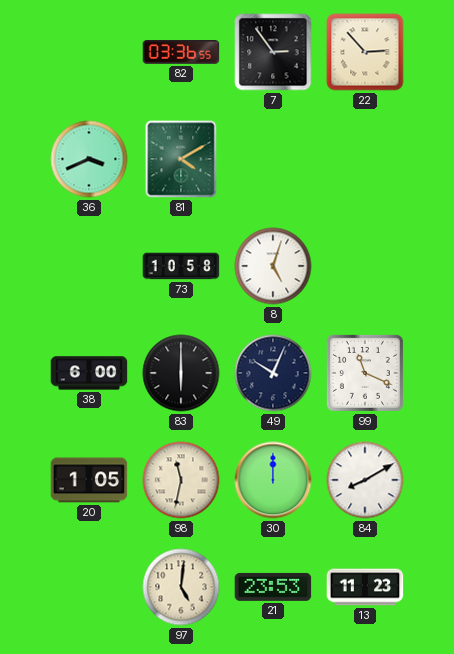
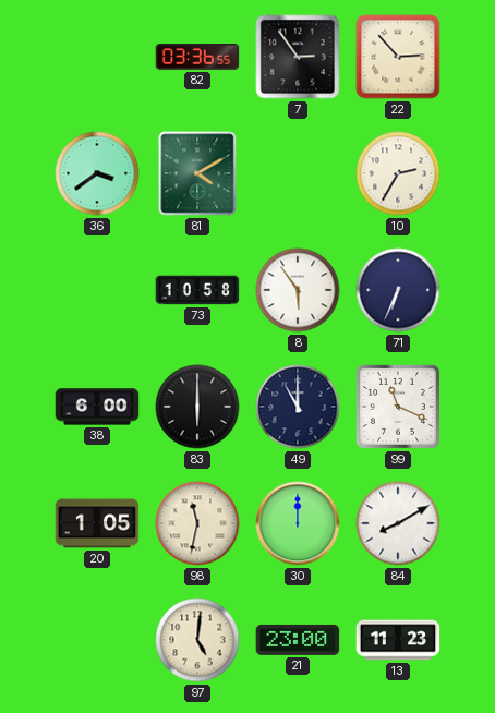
36: 3:41 -> 3:39 (97, 173)
10: none -> 2:35 (398, 173)
8: 5:03 -> 5:54 (298, 290)
71: none -> 6:34 (398, 290)
49: 10:04 -> 11:00 (298, 407)
21: 23:53 -> 23:00 (298, 640)
